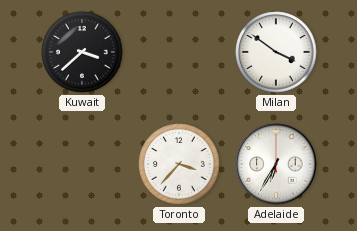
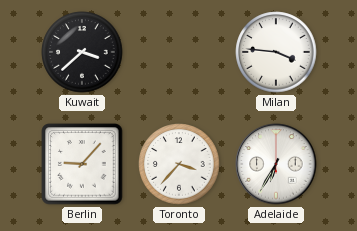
Milan: 3:51 -> 3:46 (276, 52)
Berlin: none -> 9:07 (82, 164)
